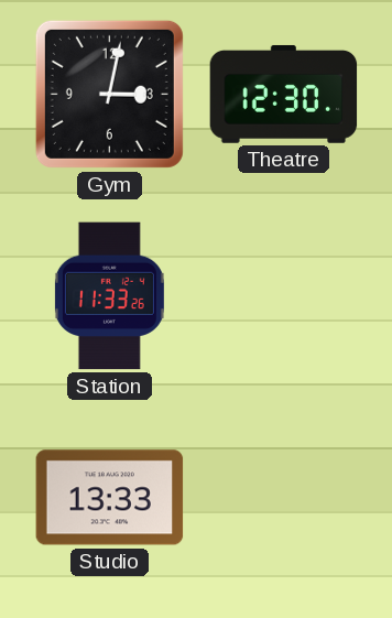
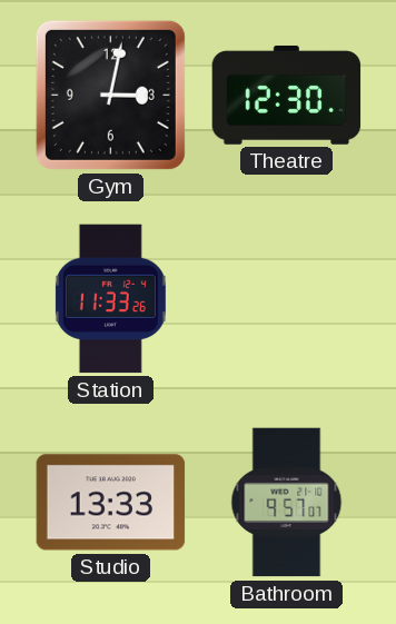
Bathroom: none -> 9:57 (287, 503)
